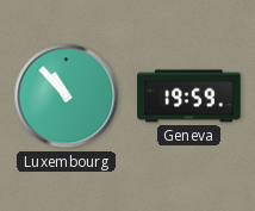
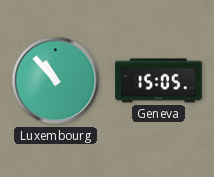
Geneva: 19:59 -> 15:05 (159, 81)
